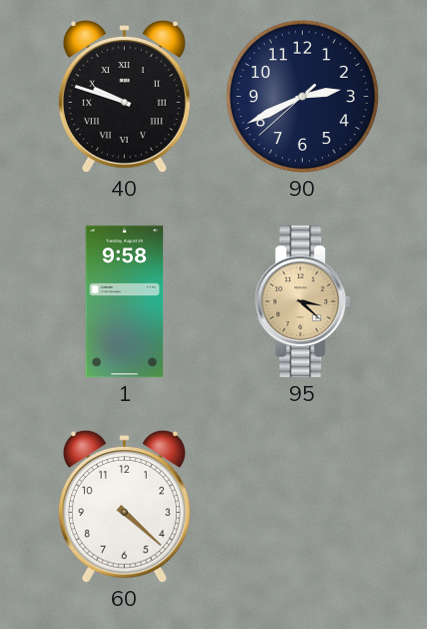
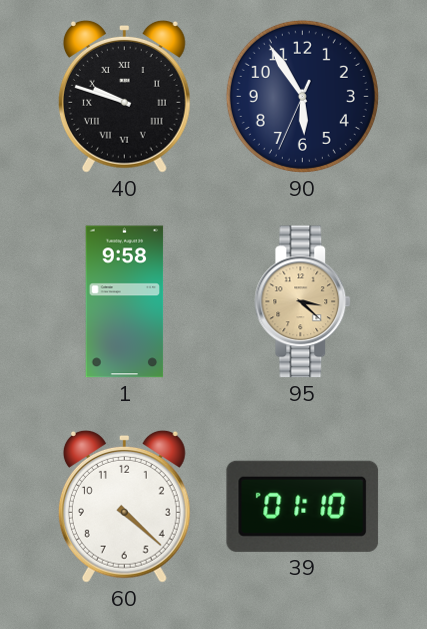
90: 2:40 -> 5:54 (302, 96)
39: none -> 01:10 (303, 506)
